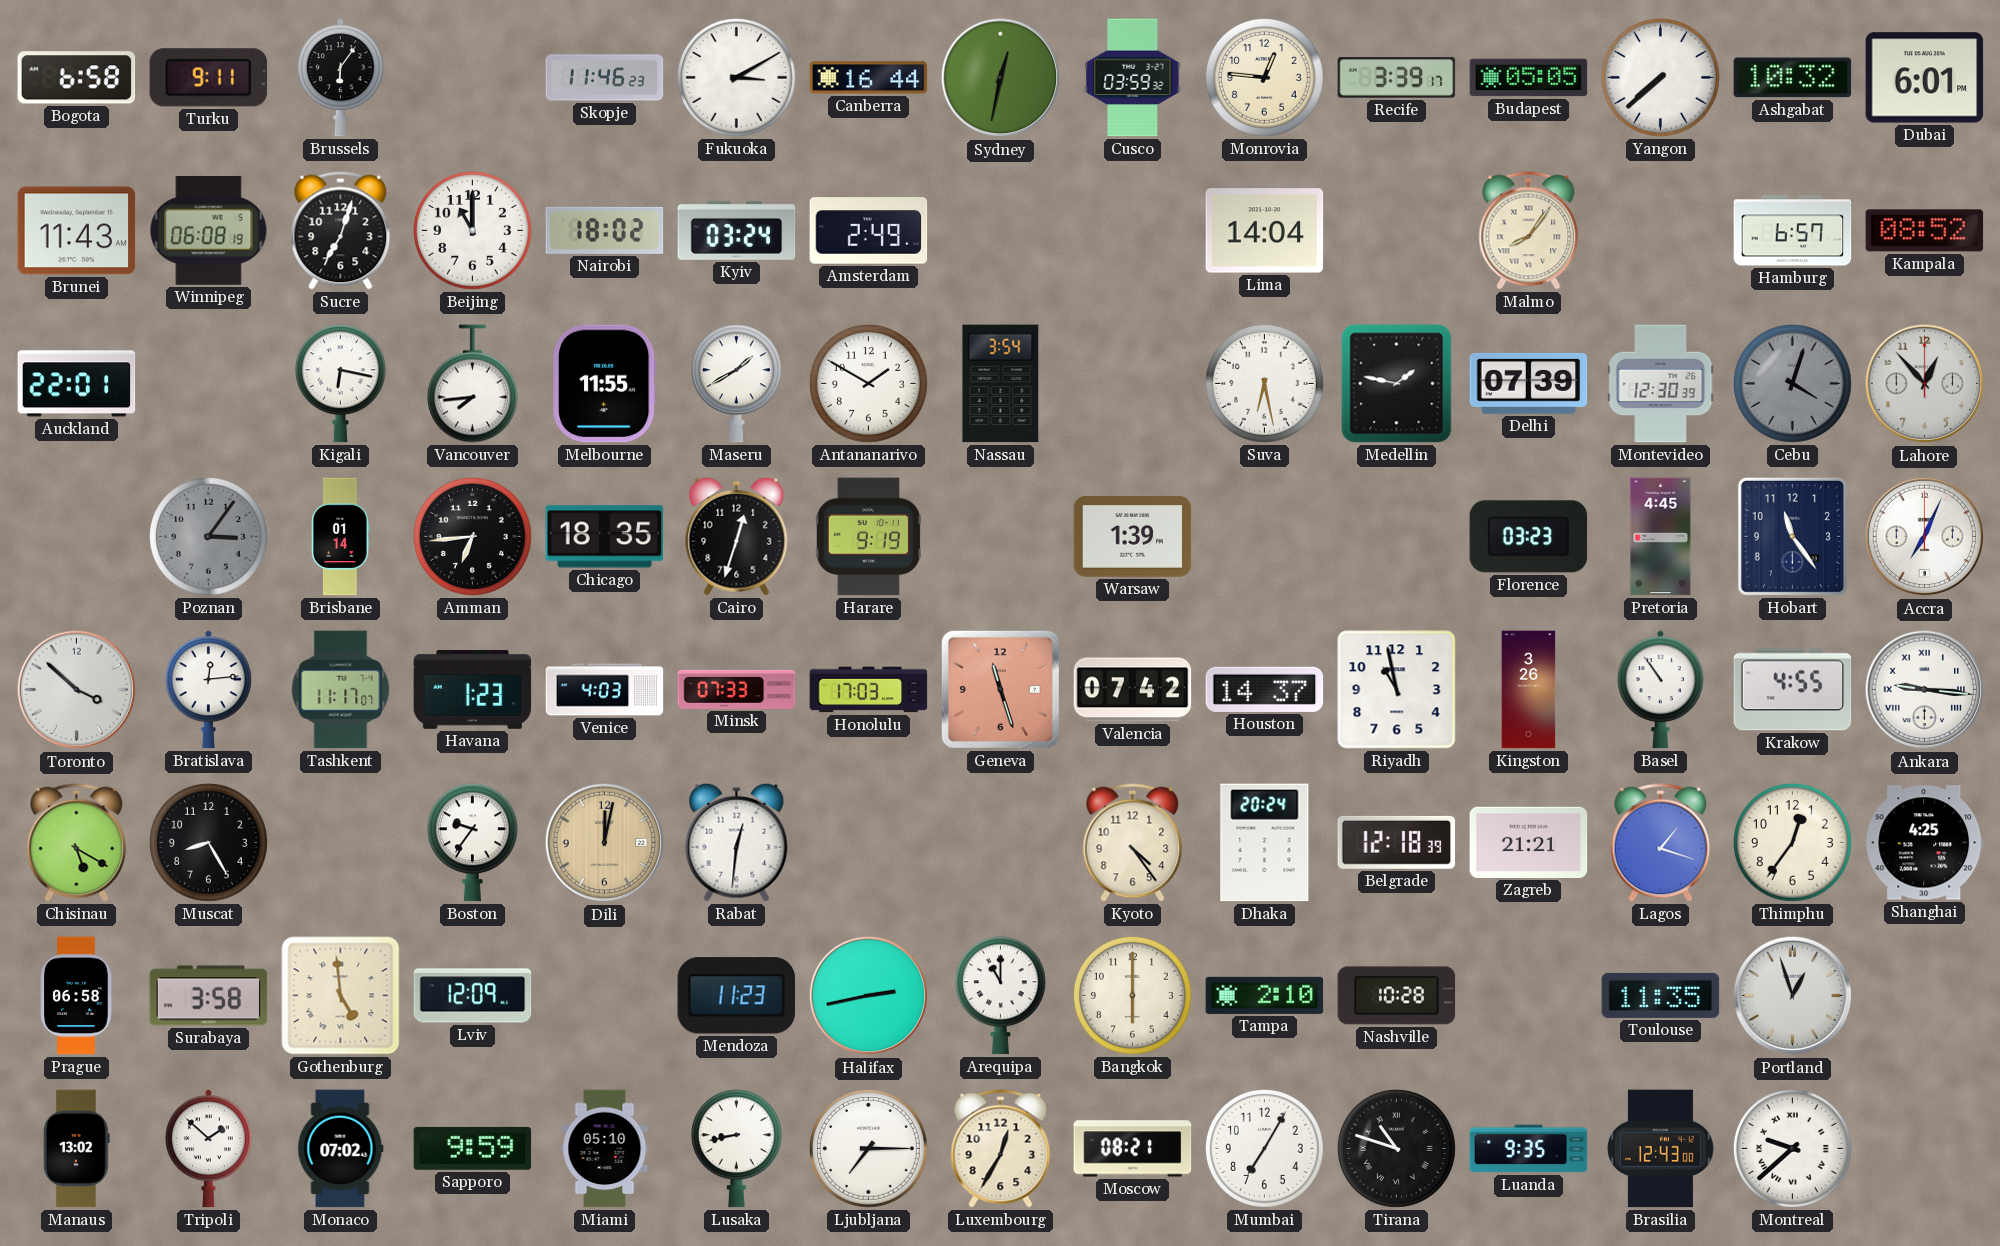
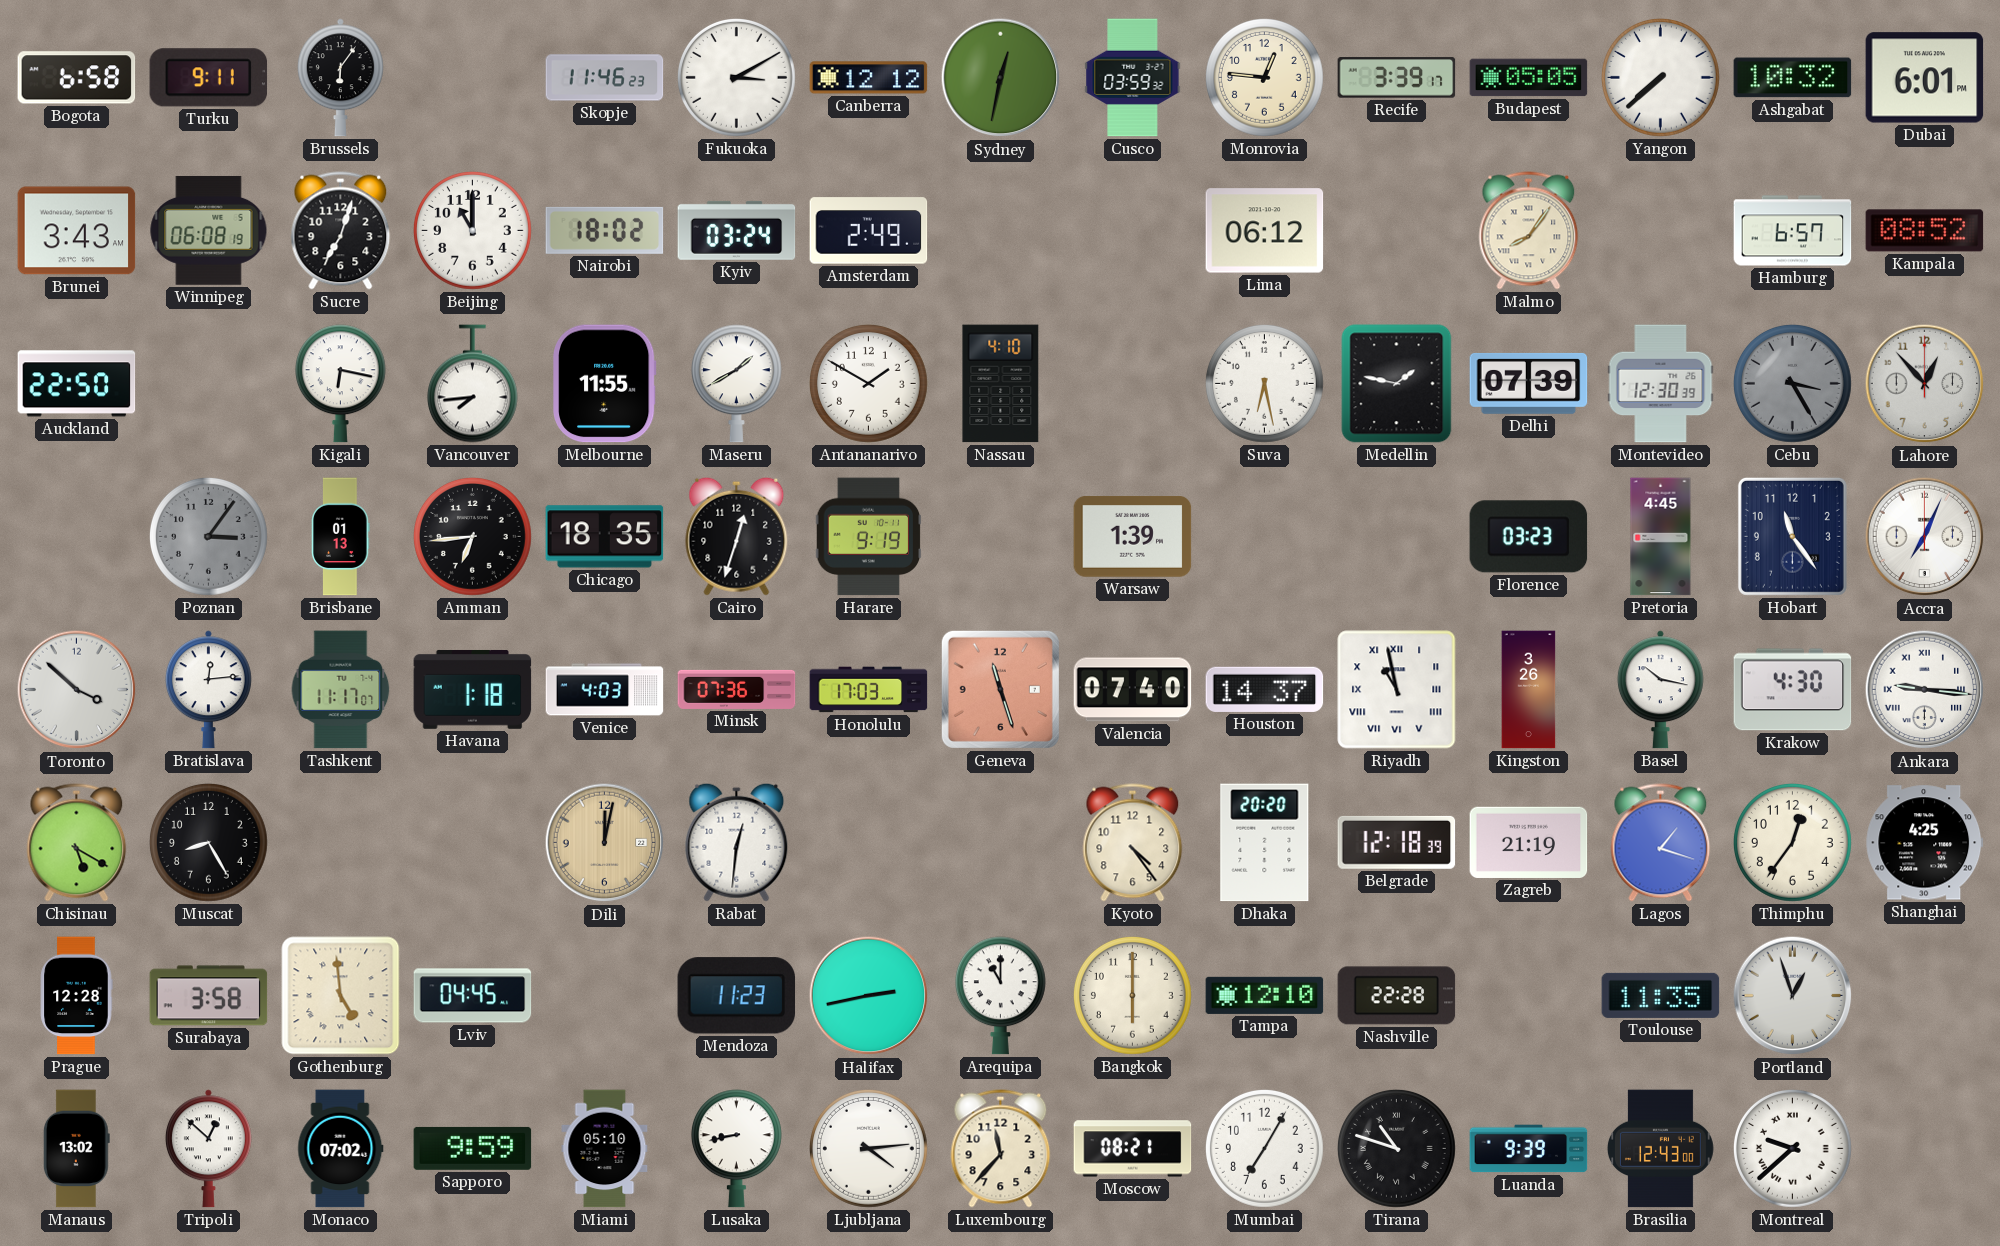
Canberra: 16:44 -> 12:12 (869, 78)
Brunei: 11:43 -> 3:43 (77, 231)
Lima: 14:04 -> 06:12 (1265, 231)
Auckland: 22:01 -> 22:50 (77, 384)
Nassau: 3:54 -> 4:10 (1001, 384)
Cebu: 4:03 -> 3:25 (1793, 384)
Brisbane: 01:14 -> 01:13 (341, 537)
Havana: 1:23 -> 1:18 (473, 689)
Minsk: 07:33 -> 07:36 (737, 689)
Valencia: 07:42 -> 07:40 (1133, 690)
Riyadh numerals: Arabic -> Roman (1397, 690)
Basel: 10:54 -> 10:17 (1660, 690)
Krakow: 4:55 -> 4:30 (1793, 690)
Boston: 9:36 -> none (472, 843)
Dhaka: 20:24 -> 20:20 (1265, 843)
Zagreb: 21:21 -> 21:19 (1529, 842)
Prague: 06:58 -> 12:28 (77, 996)
Lviv: 12:09 -> 04:45 (473, 996)
Tampa: 2:10 -> 12:10 (1265, 995)
Nashville: 10:28 -> 22:28 (1397, 996)
Tripoli: 1:52 -> 12:52 (208, 1149)
Ljubljana: 7:15 -> 4:14 (869, 1149)
Luxembourg: 12:35 -> 11:37 (1001, 1149)
Luanda: 9:35 -> 9:39 (1529, 1149)
